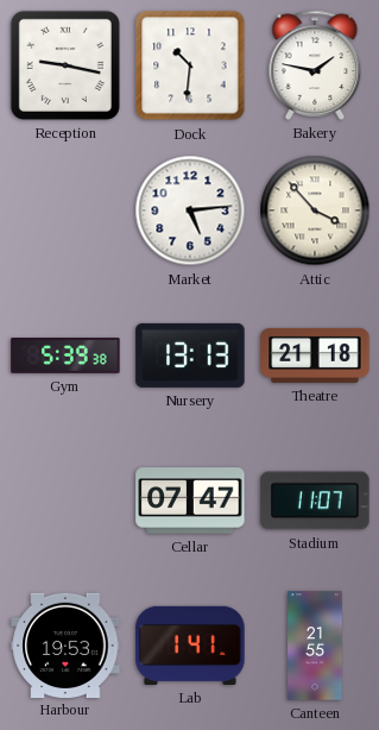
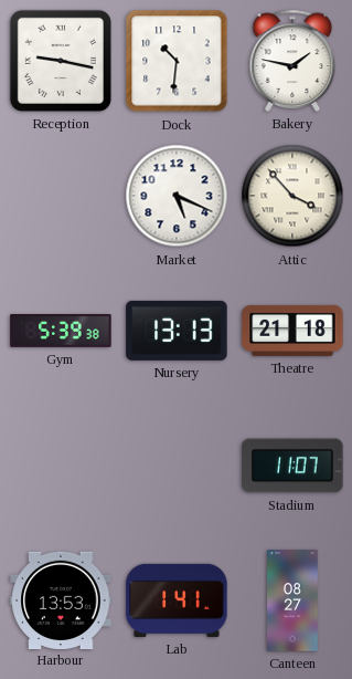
Market: 5:14 -> 5:19 (177, 196)
Cellar: 07:47 -> none (190, 501)
Harbour: 19:53 -> 13:53 (61, 599)
Canteen: 21:55 -> 08:27 (292, 600)
